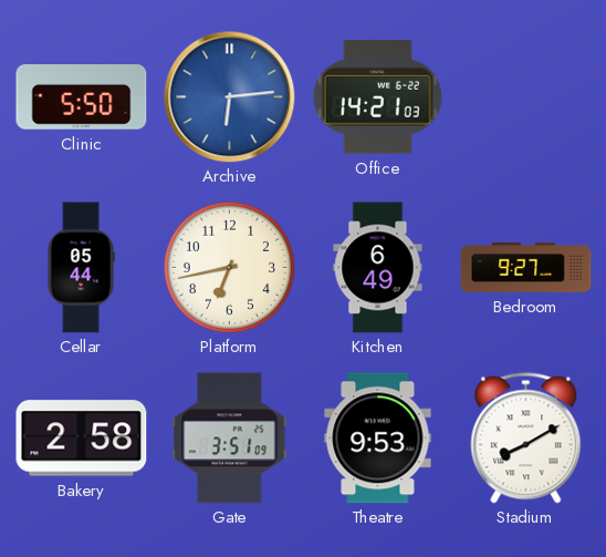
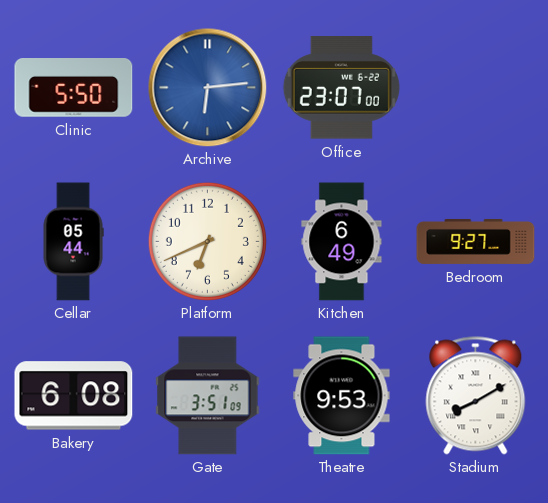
Office: 14:21 -> 23:07 (341, 88)
Platform: 6:43 -> 6:41 (207, 241)
Bakery: 2:58 -> 6:08 (74, 396)
